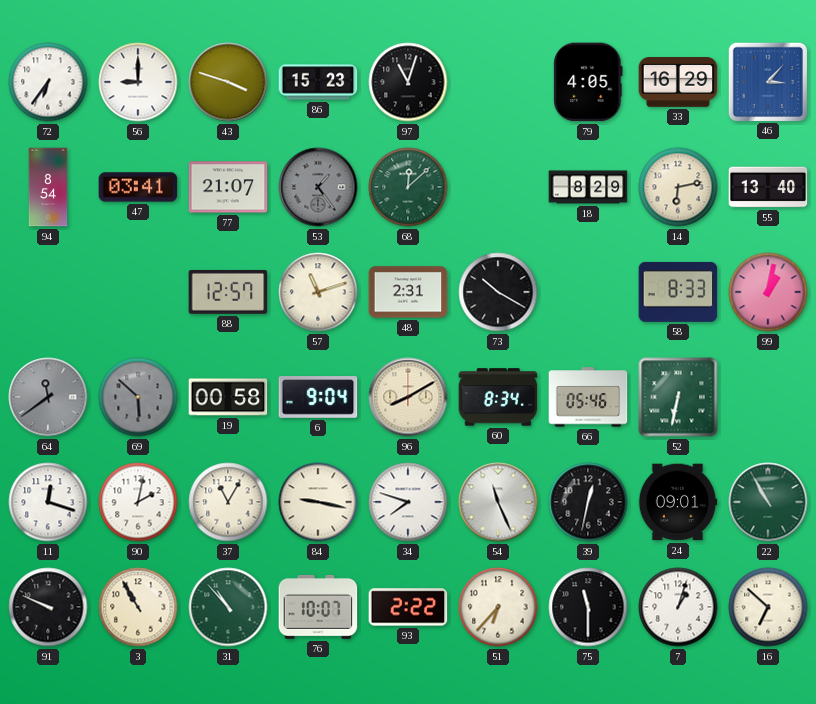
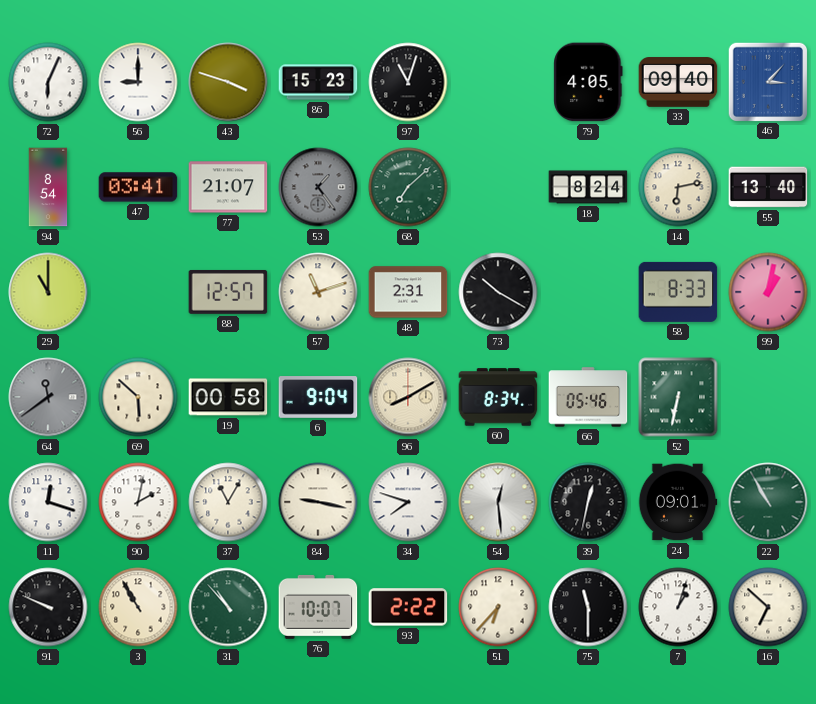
72: 6:36 -> 6:04 (48, 82)
33: 16:29 -> 09:40 (678, 82)
68: 12:08 -> 7:08 (408, 187)
18: 8:29 -> 8:24 (588, 187)
29: none -> 11:00 (48, 292)
69 dial: grey -> cream (138, 397)
54: 11:26 -> 12:29 (498, 502)
